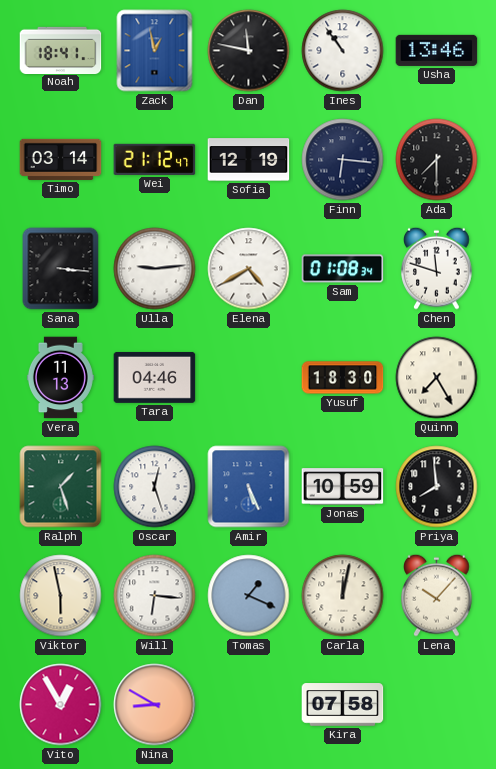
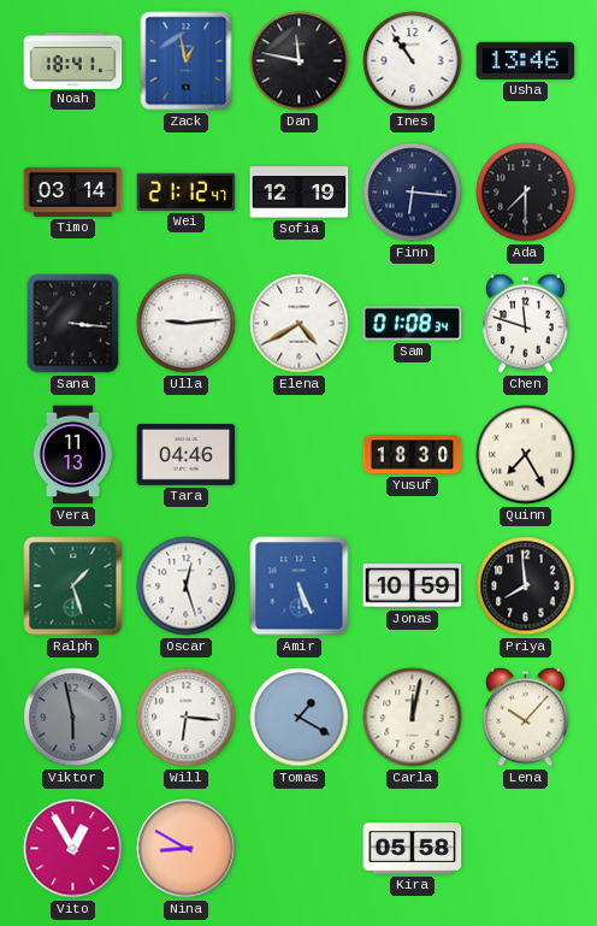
Viktor dial: cream -> grey (73, 718)
Tomas: 1:19 -> 1:20 (300, 718)
Kira: 07:58 -> 05:58 (413, 849)
